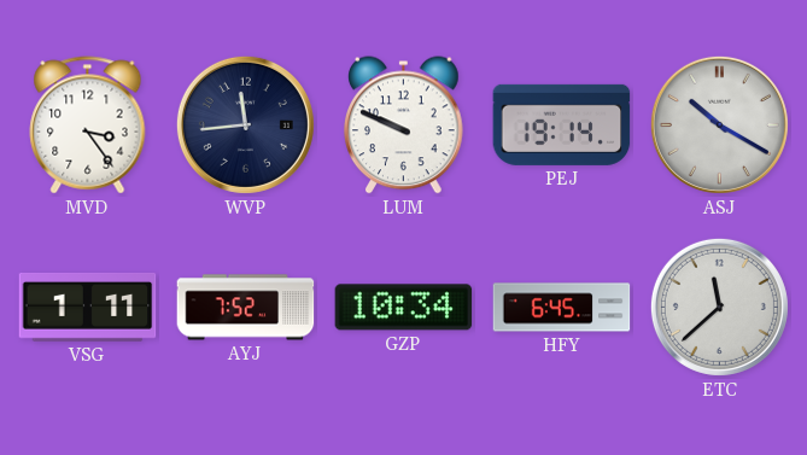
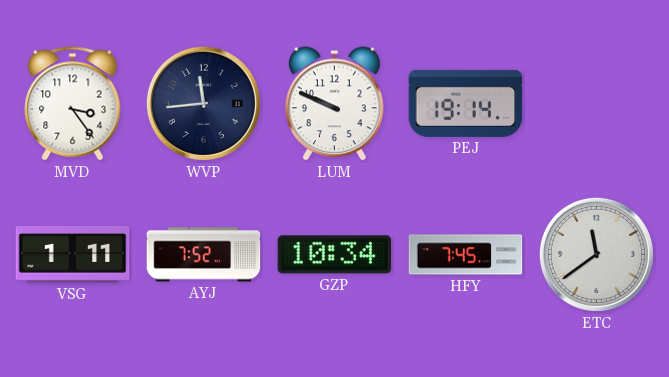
ASJ: 10:20 -> none (719, 124)
HFY: 6:45 -> 7:45 (466, 255)
ETC: 11:38 -> 11:39 (596, 254)
